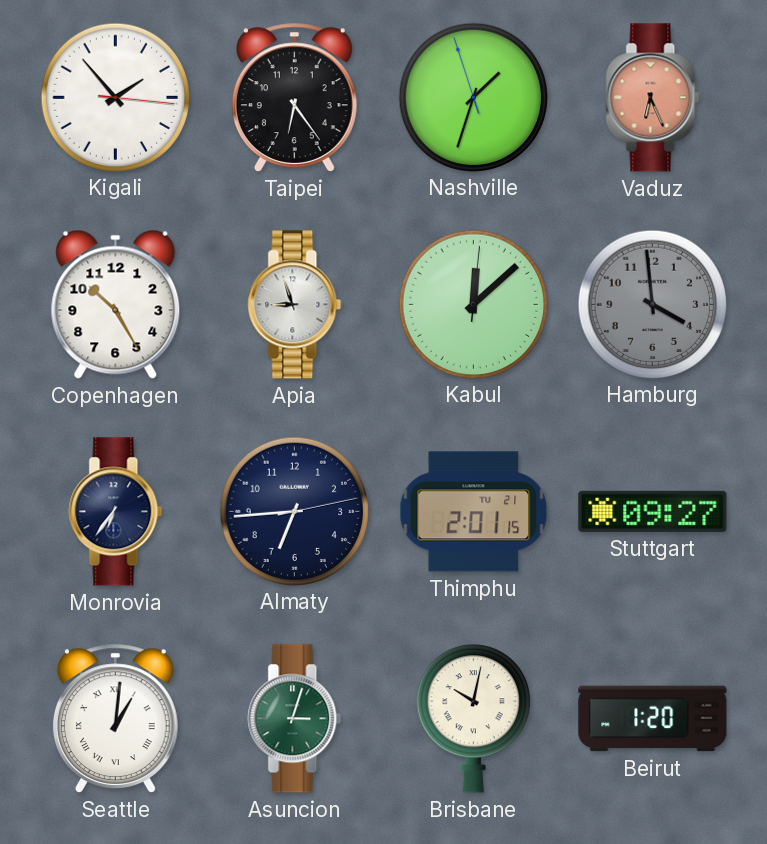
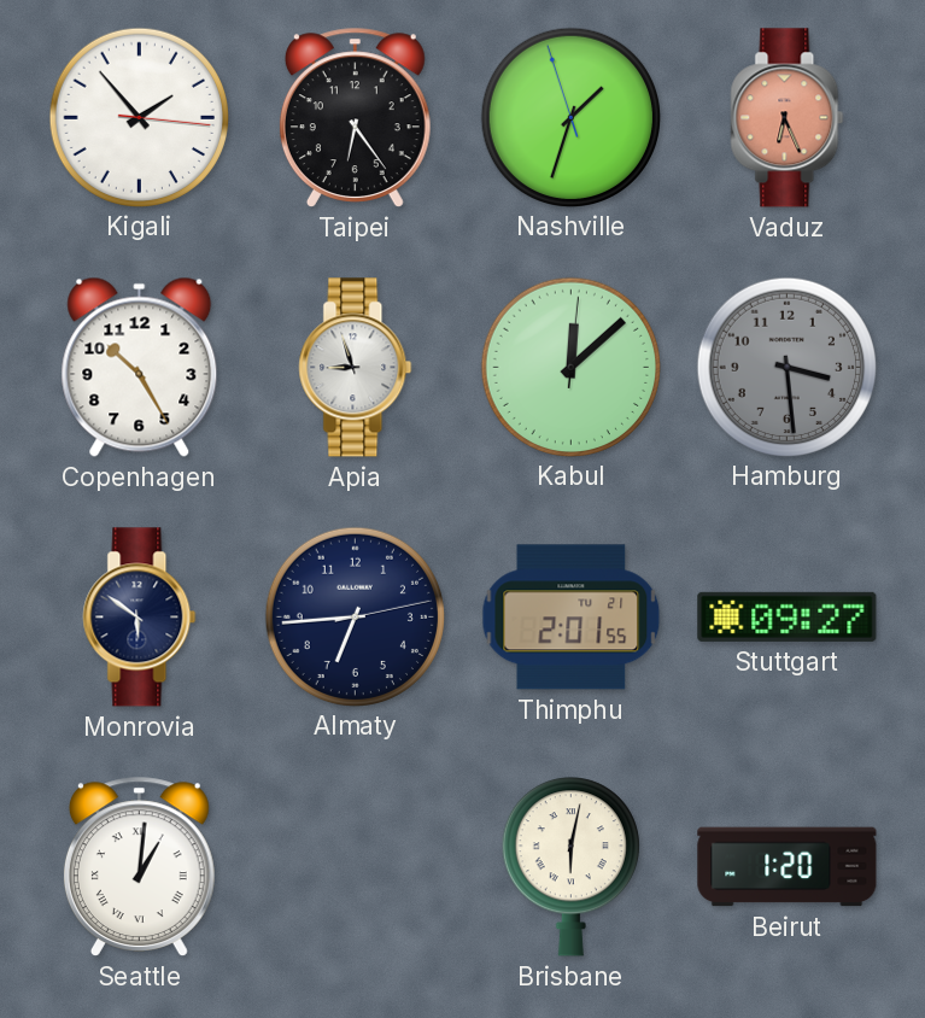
Hamburg: 3:59 -> 3:29 (786, 367)
Monrovia: 6:36 -> 5:51 (140, 618)
Thimphu: 2:01:15 -> 2:01:55 (572, 618)
Asuncion: 3:03 -> none (295, 719)
Brisbane: 10:02 -> 6:02 (570, 867)
